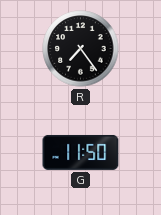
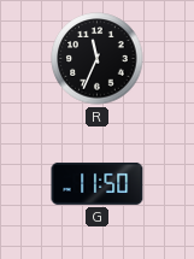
R: 7:24 -> 11:34 (98, 59)
